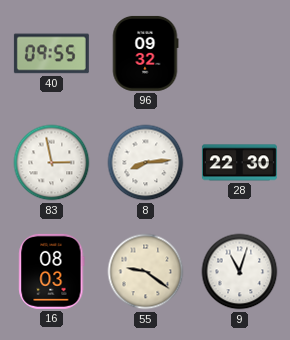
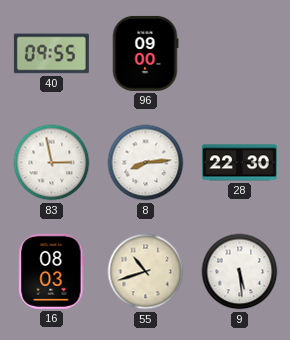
96: 09:32 -> 09:00 (145, 53)
55: 9:21 -> 10:42 (146, 272)
9: 11:03 -> 5:29 (240, 272)
